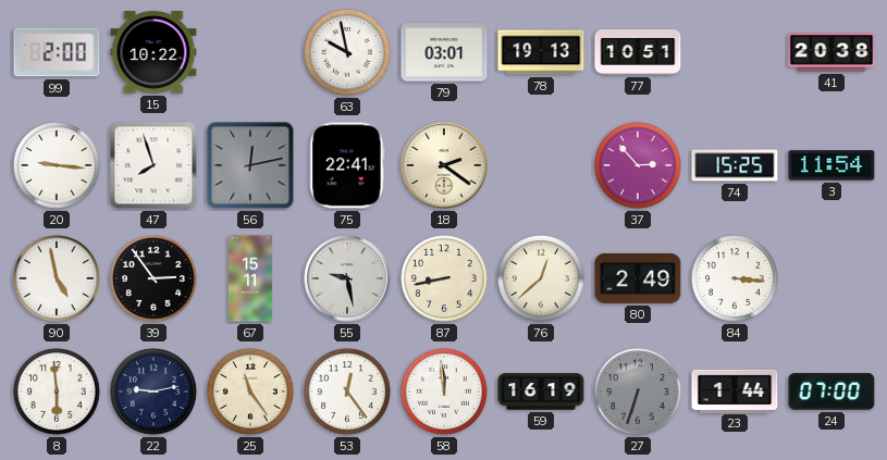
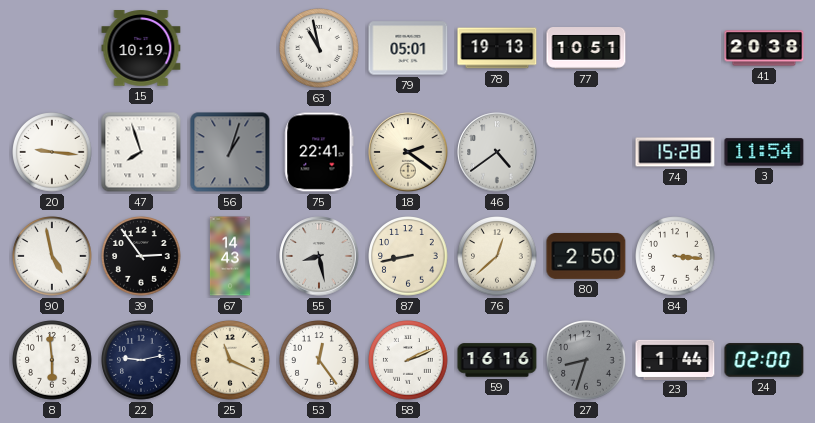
99: 2:00 -> none (57, 52)
15: 10:22 -> 10:19 (141, 48)
63: 9:58 -> 10:58 (319, 48)
79: 03:01 -> 05:01 (408, 48)
56: 12:13 -> 1:03 (230, 152)
46: none -> 4:39 (497, 152)
37: 2:53 -> none (638, 165)
74: 15:25 -> 15:28 (675, 152)
67: 15:11 -> 14:43 (230, 256)
55: 9:28 -> 8:28 (319, 256)
80: 2:49 -> 2:50 (586, 256)
25: 11:24 -> 11:19 (230, 360)
58: 11:59 -> 2:11 (408, 360)
59: 16:19 -> 16:16 (497, 360)
27: 6:33 -> 8:33 (586, 360)
24: 07:00 -> 02:00 (764, 360)
